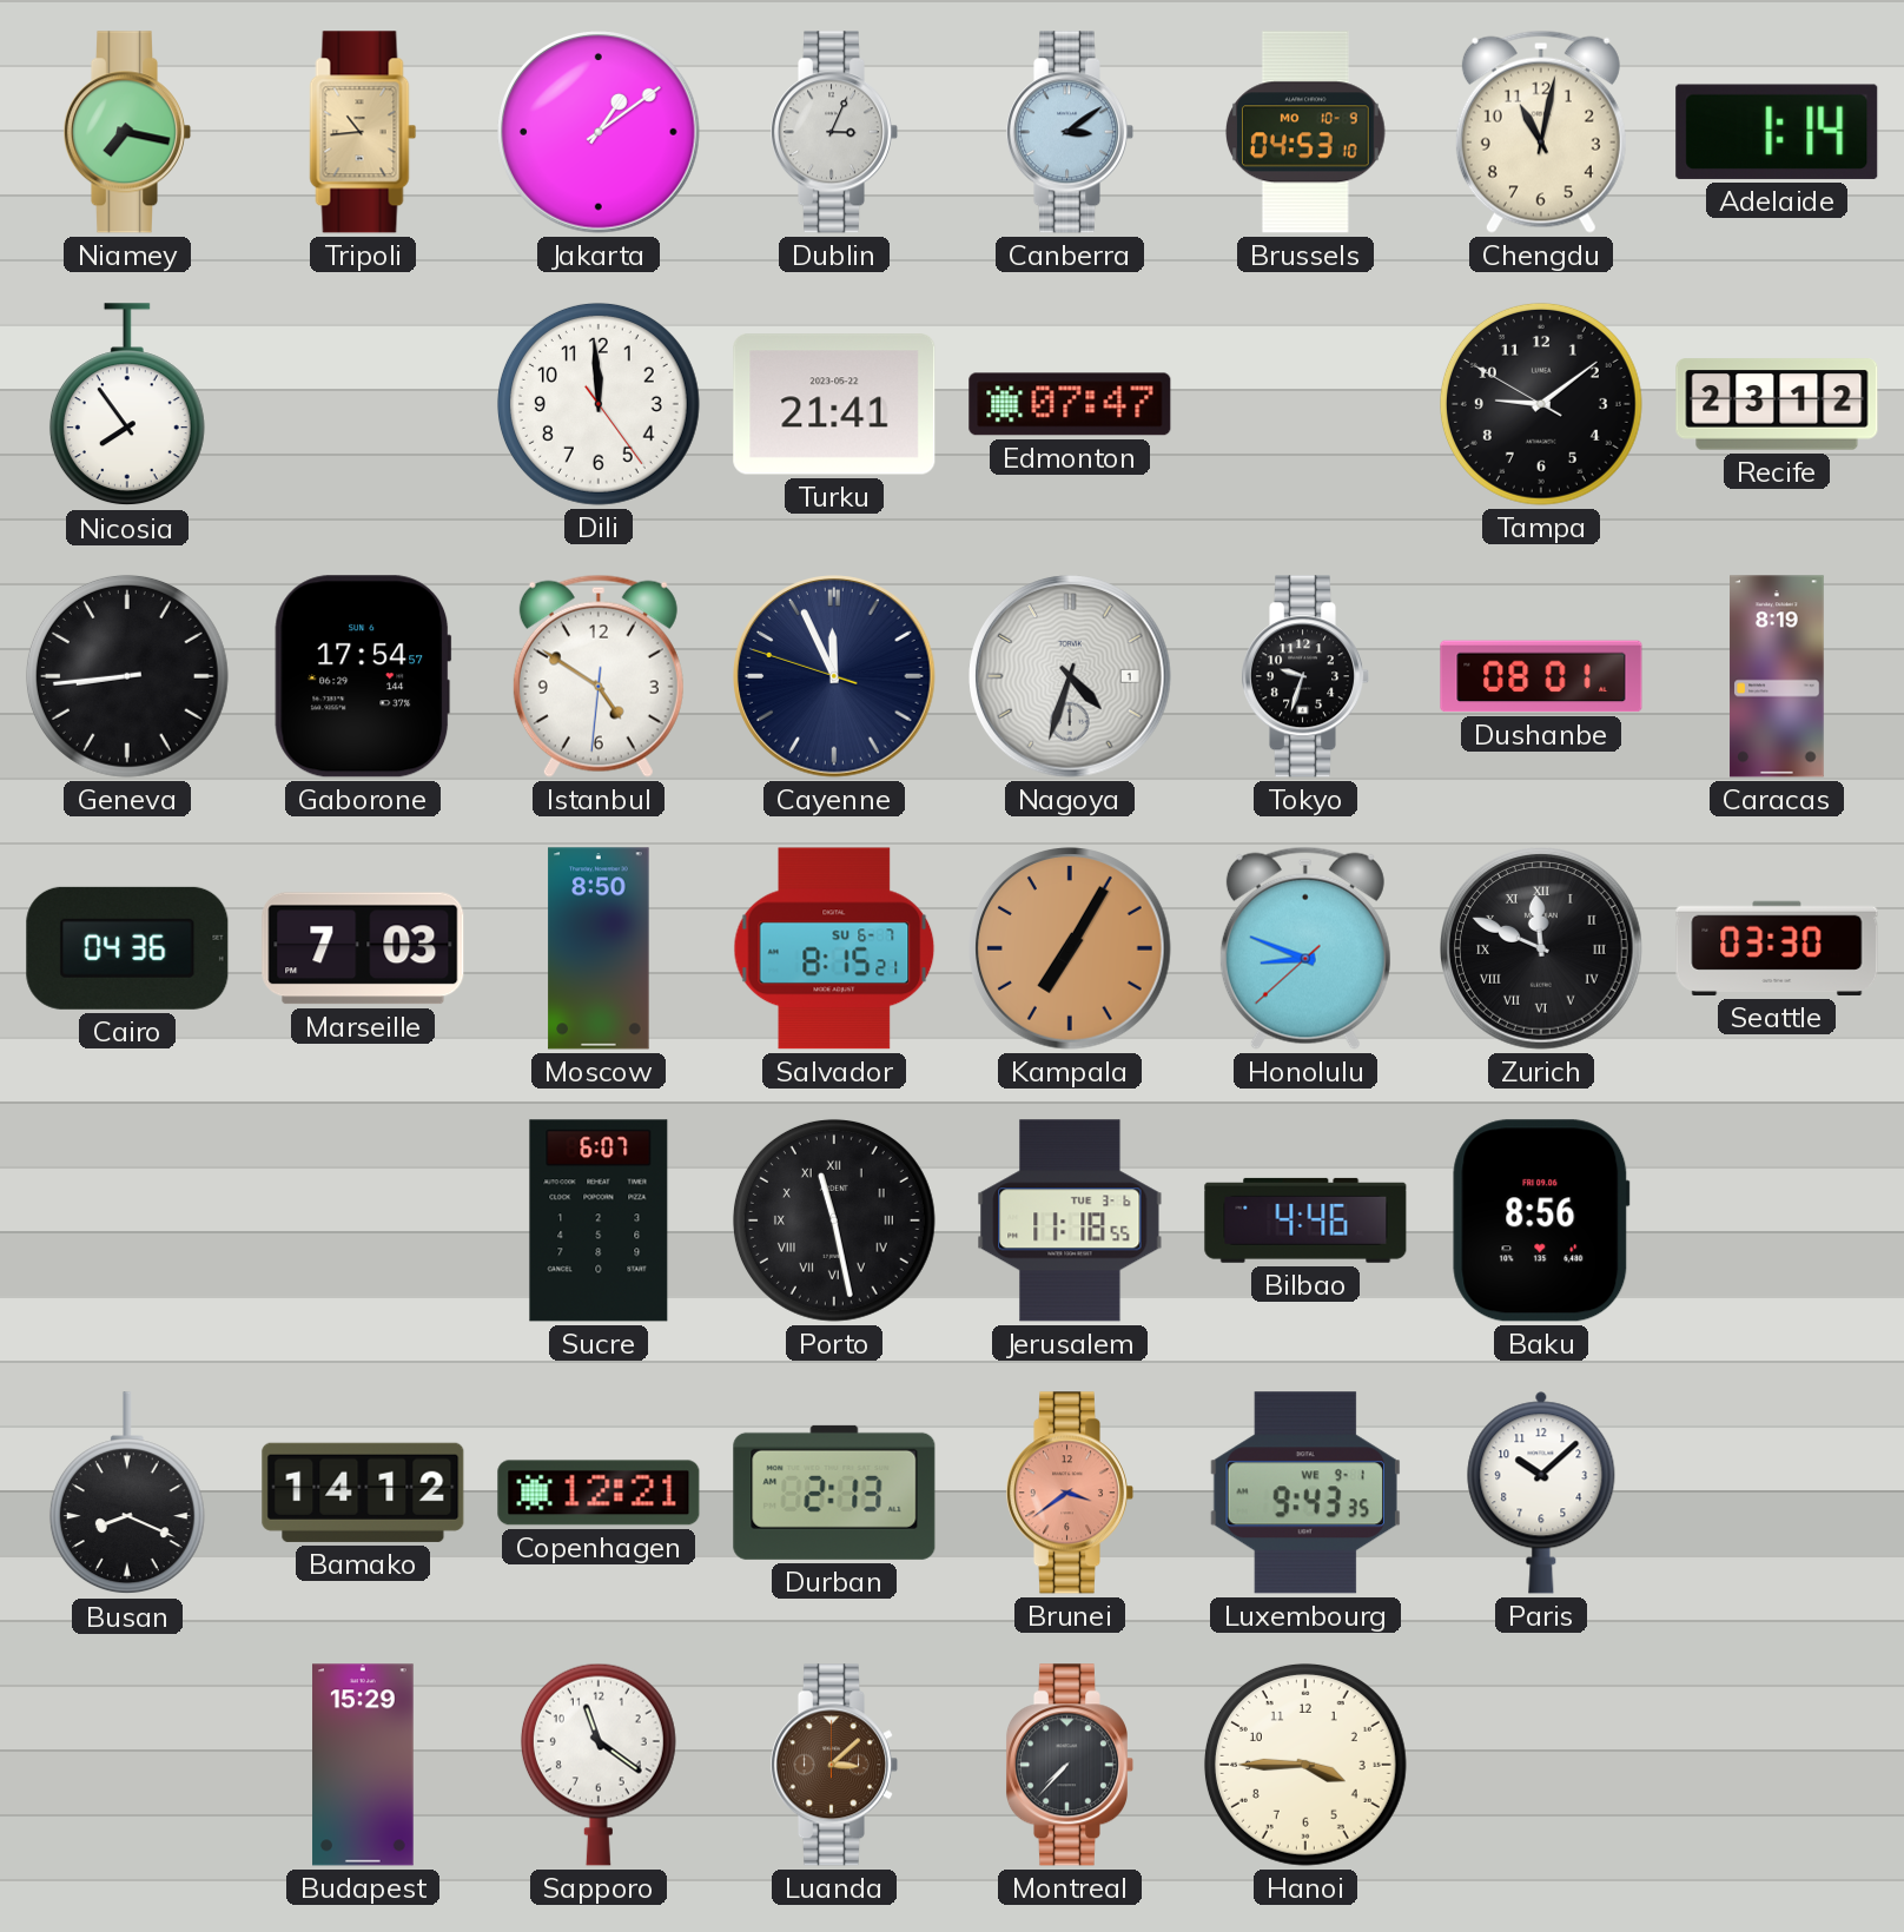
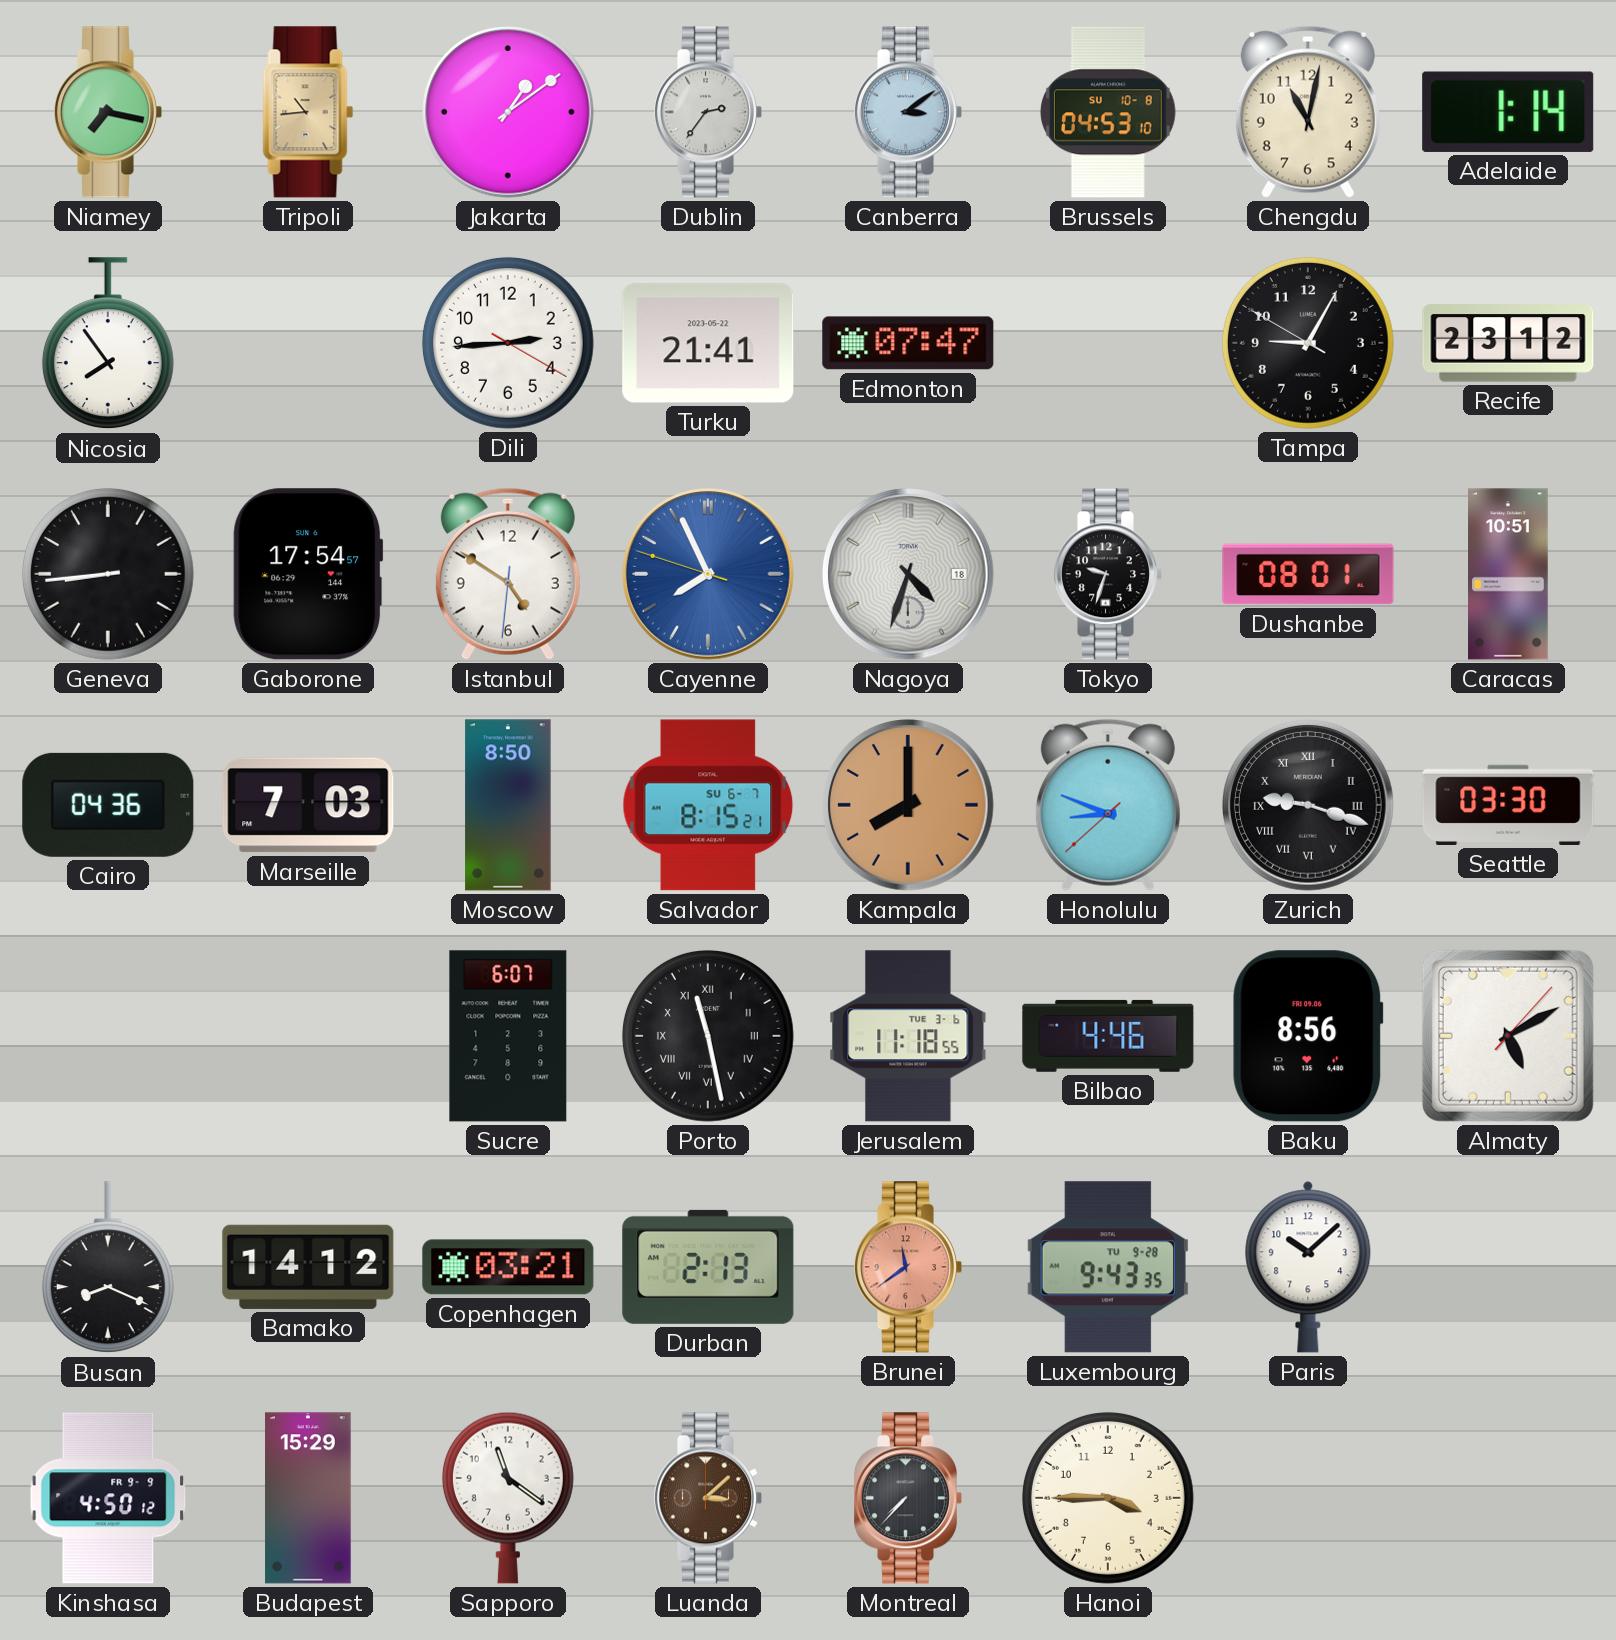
Dublin: 3:04 -> 2:36 (708, 112)
Brussels date: MO 10-9 -> SU 10-8 (1109, 112)
Dili: 11:59 -> 2:44 (508, 343)
Tampa: 9:08 -> 9:04 (1308, 343)
Cayenne: 11:55 -> 7:55 (708, 574)
Cayenne dial: navy -> blue (708, 574)
Nagoya date: 1 -> 18 (908, 574)
Caracas: 8:19 -> 10:51 (1508, 574)
Kampala: 7:05 -> 8:00 (908, 805)
Zurich: 11:49 -> 9:18 (1308, 805)
Almaty: none -> 5:10 (1508, 1036)
Copenhagen: 12:21 -> 03:21 (508, 1267)
Brunei: 3:39 -> 11:39 (908, 1267)
Luxembourg date: WE 9-1 -> TU 9-28 (1108, 1267)
Kinshasa: none -> 4:50 (108, 1498)
